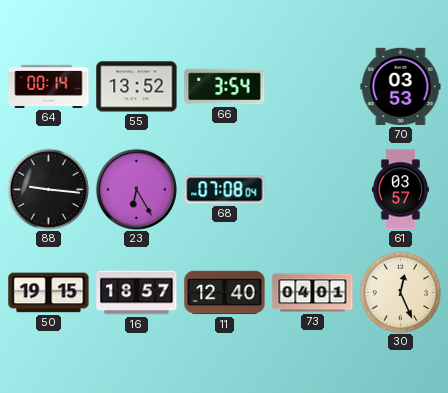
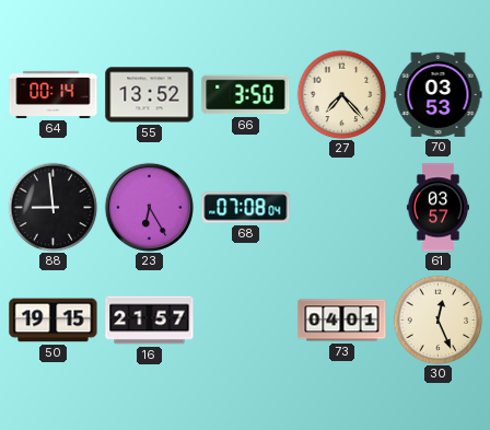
66: 3:54 -> 3:50 (246, 95)
27: none -> 7:23 (341, 94)
88: 9:16 -> 8:59 (52, 207)
16: 18:57 -> 21:57 (150, 321)
11: 12:40 -> none (225, 293)
